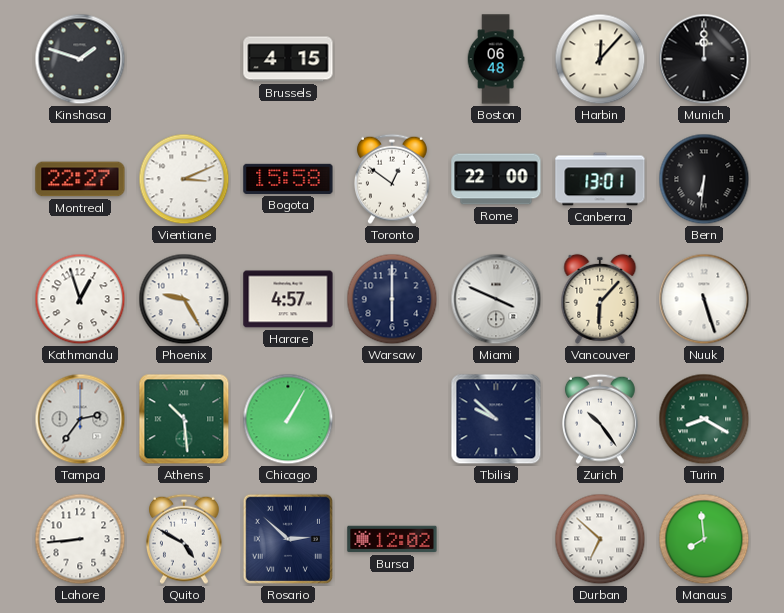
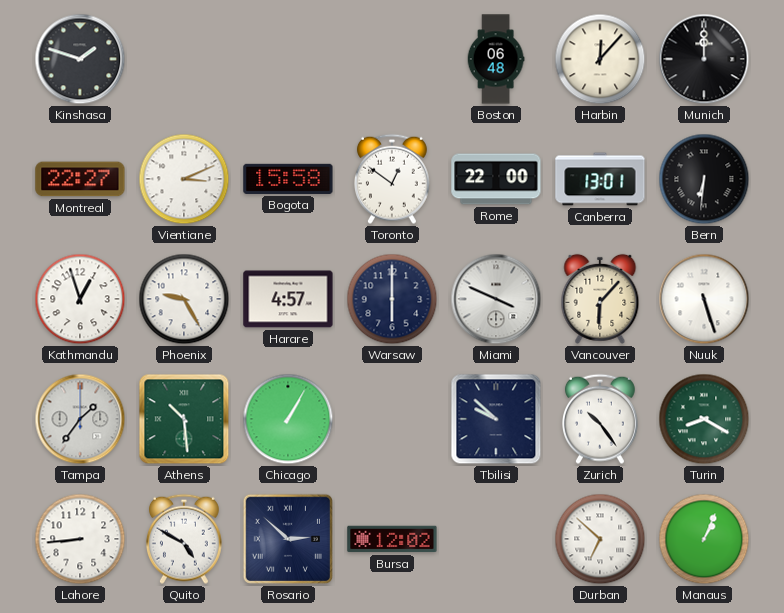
Brussels: 4:15 -> none (288, 59)
Tampa: 2:36 -> 1:36 (80, 419)
Manaus: 7:59 -> 1:04 (704, 539)
